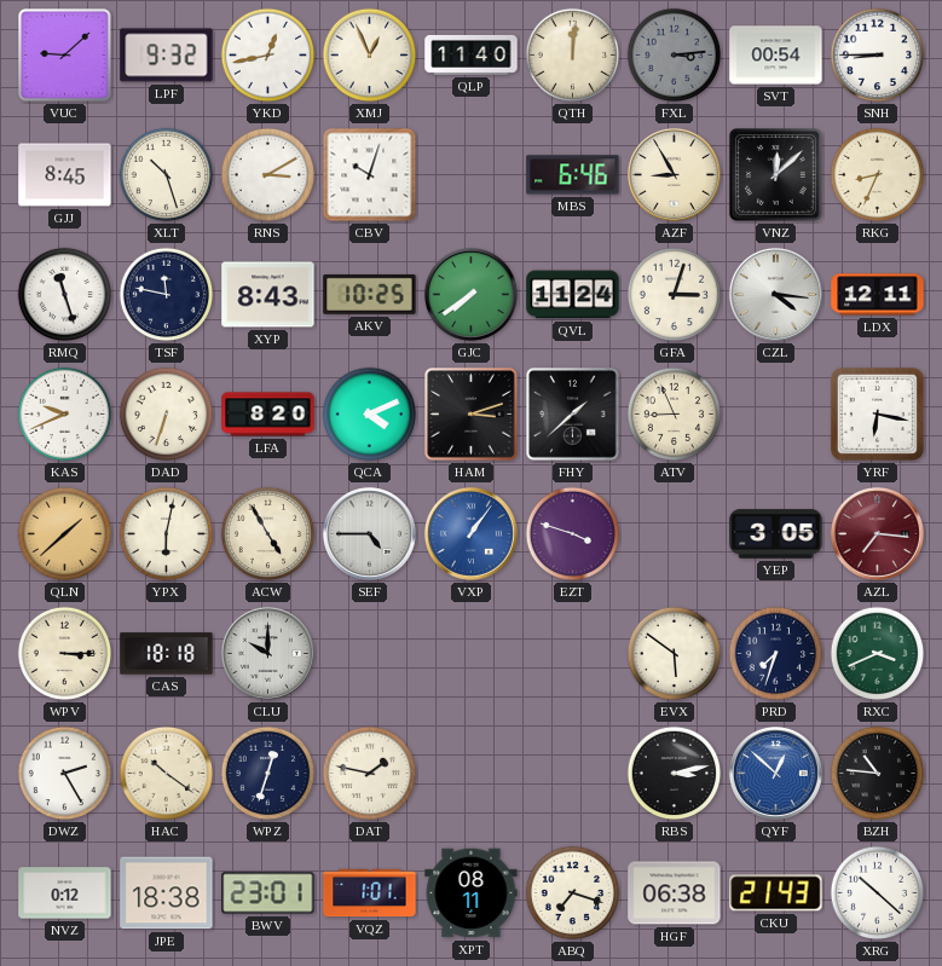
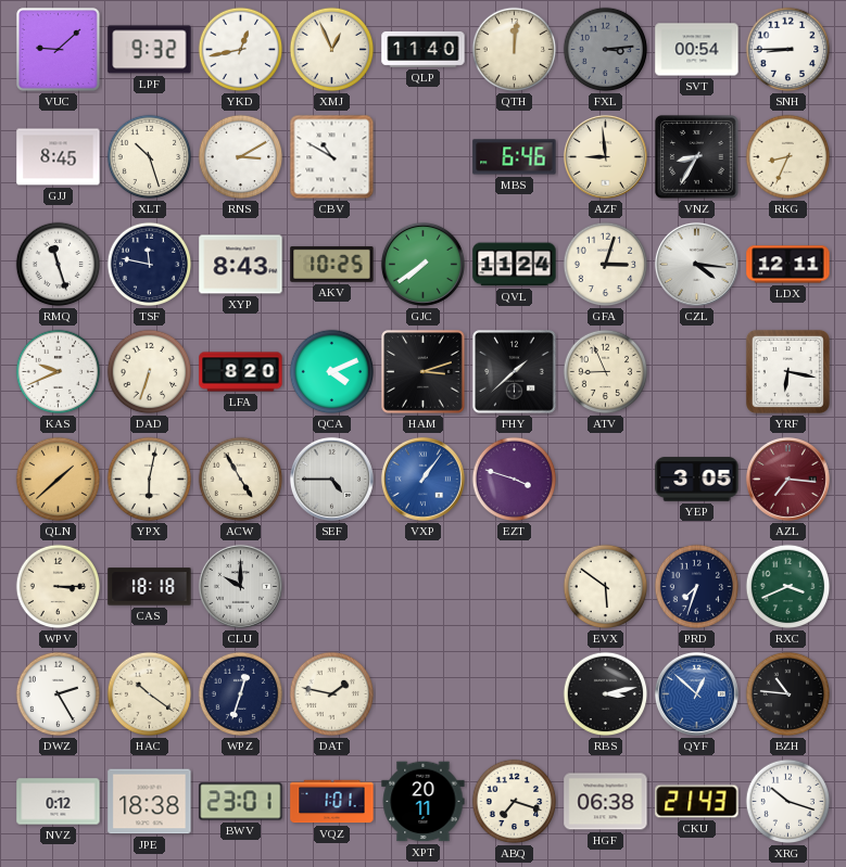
CBV: 10:03 -> 10:50 (332, 157)
AZF: 8:55 -> 8:59 (605, 156)
VNZ: 12:08 -> 8:35 (697, 157)
XPT: 08:11 -> 20:11 (424, 802)
XRG: 10:22 -> 10:18 (788, 802)
